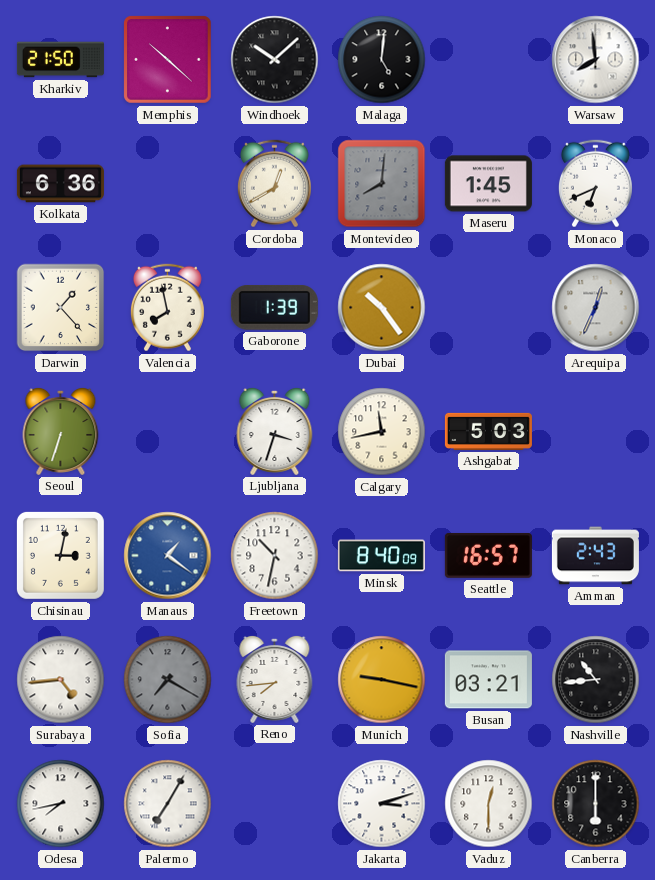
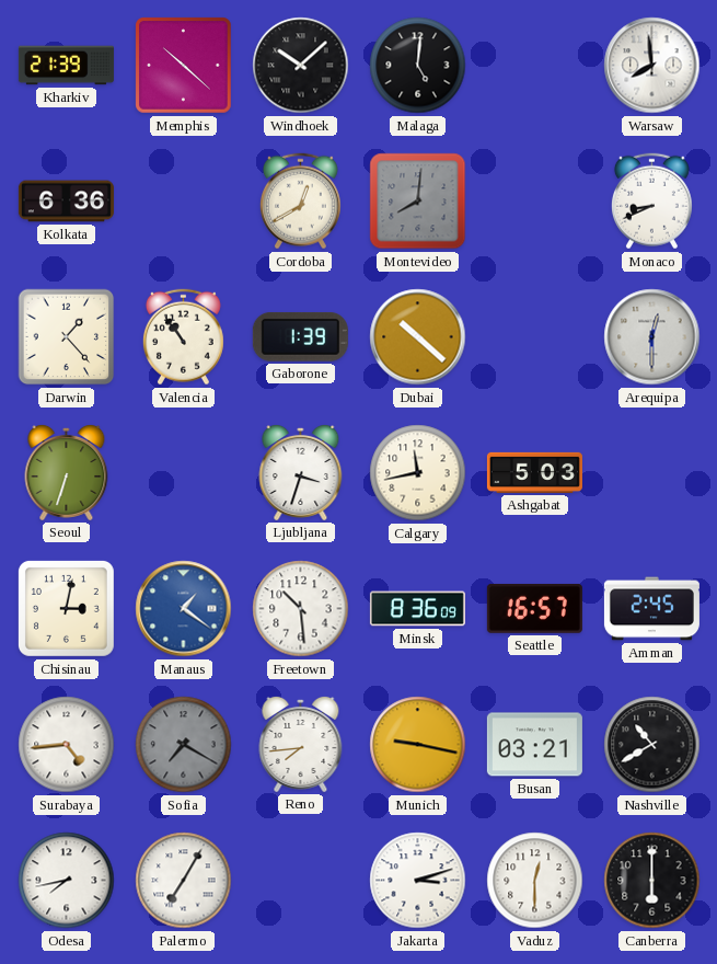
Kharkiv: 21:50 -> 21:39 (66, 66)
Maseru: 1:45 -> none (488, 184)
Monaco: 6:41 -> 8:41 (651, 202)
Valencia: 7:58 -> 10:54 (183, 337)
Dubai: 10:24 -> 10:22 (418, 337)
Arequipa: 12:34 -> 12:30 (652, 337)
Freetown: 10:32 -> 10:29 (301, 609)
Minsk: 8:40 -> 8:36 (417, 609)
Amman: 2:43 -> 2:45 (651, 609)
Nashville: 10:44 -> 10:40 (652, 745)
